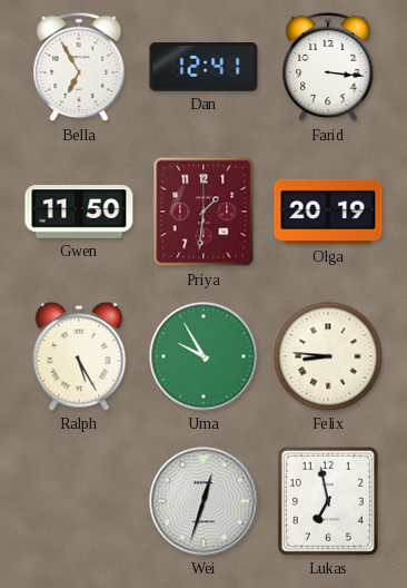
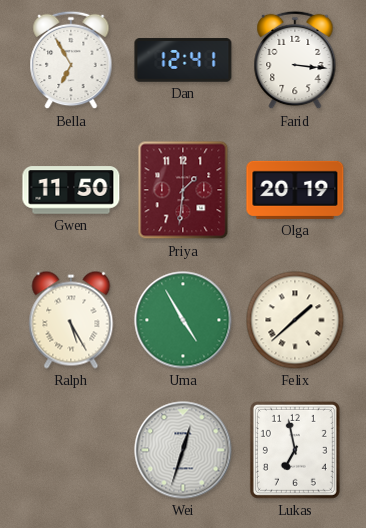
Uma: 9:55 -> 4:55 (183, 320)
Felix: 8:46 -> 1:38 (295, 320)
